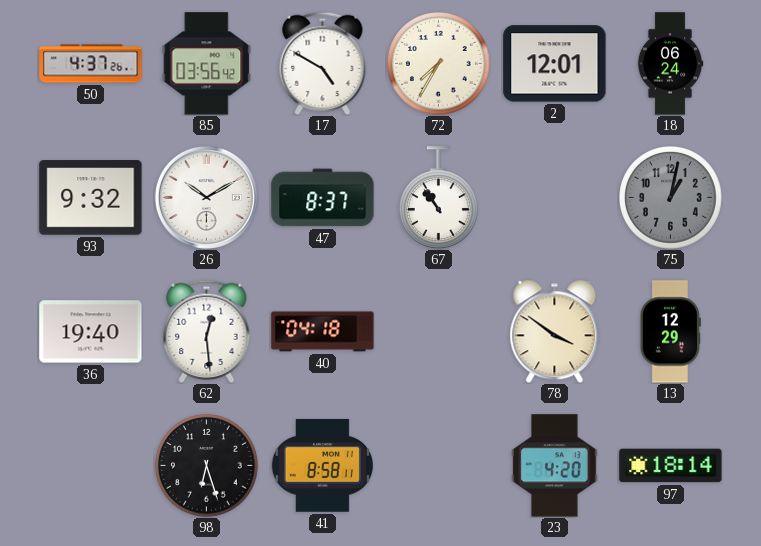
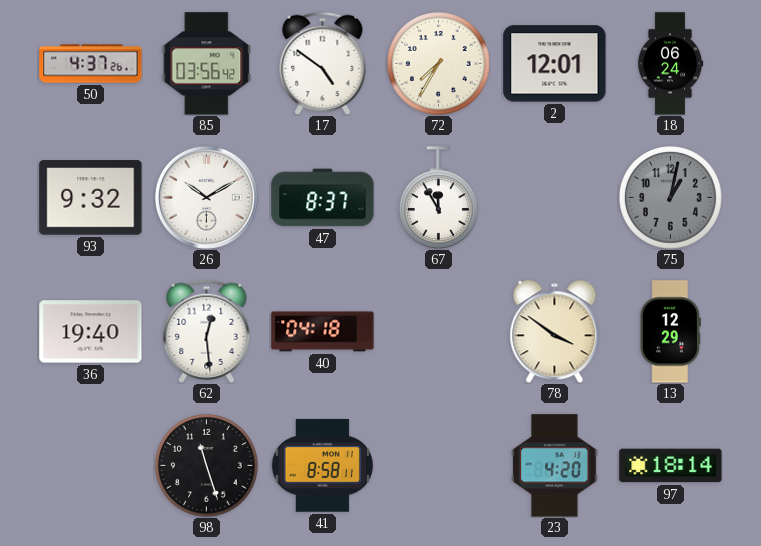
17: 4:50 -> 4:51 (323, 63)
67: 10:54 -> 11:55 (439, 198)
98: 6:27 -> 11:27 (207, 466)
